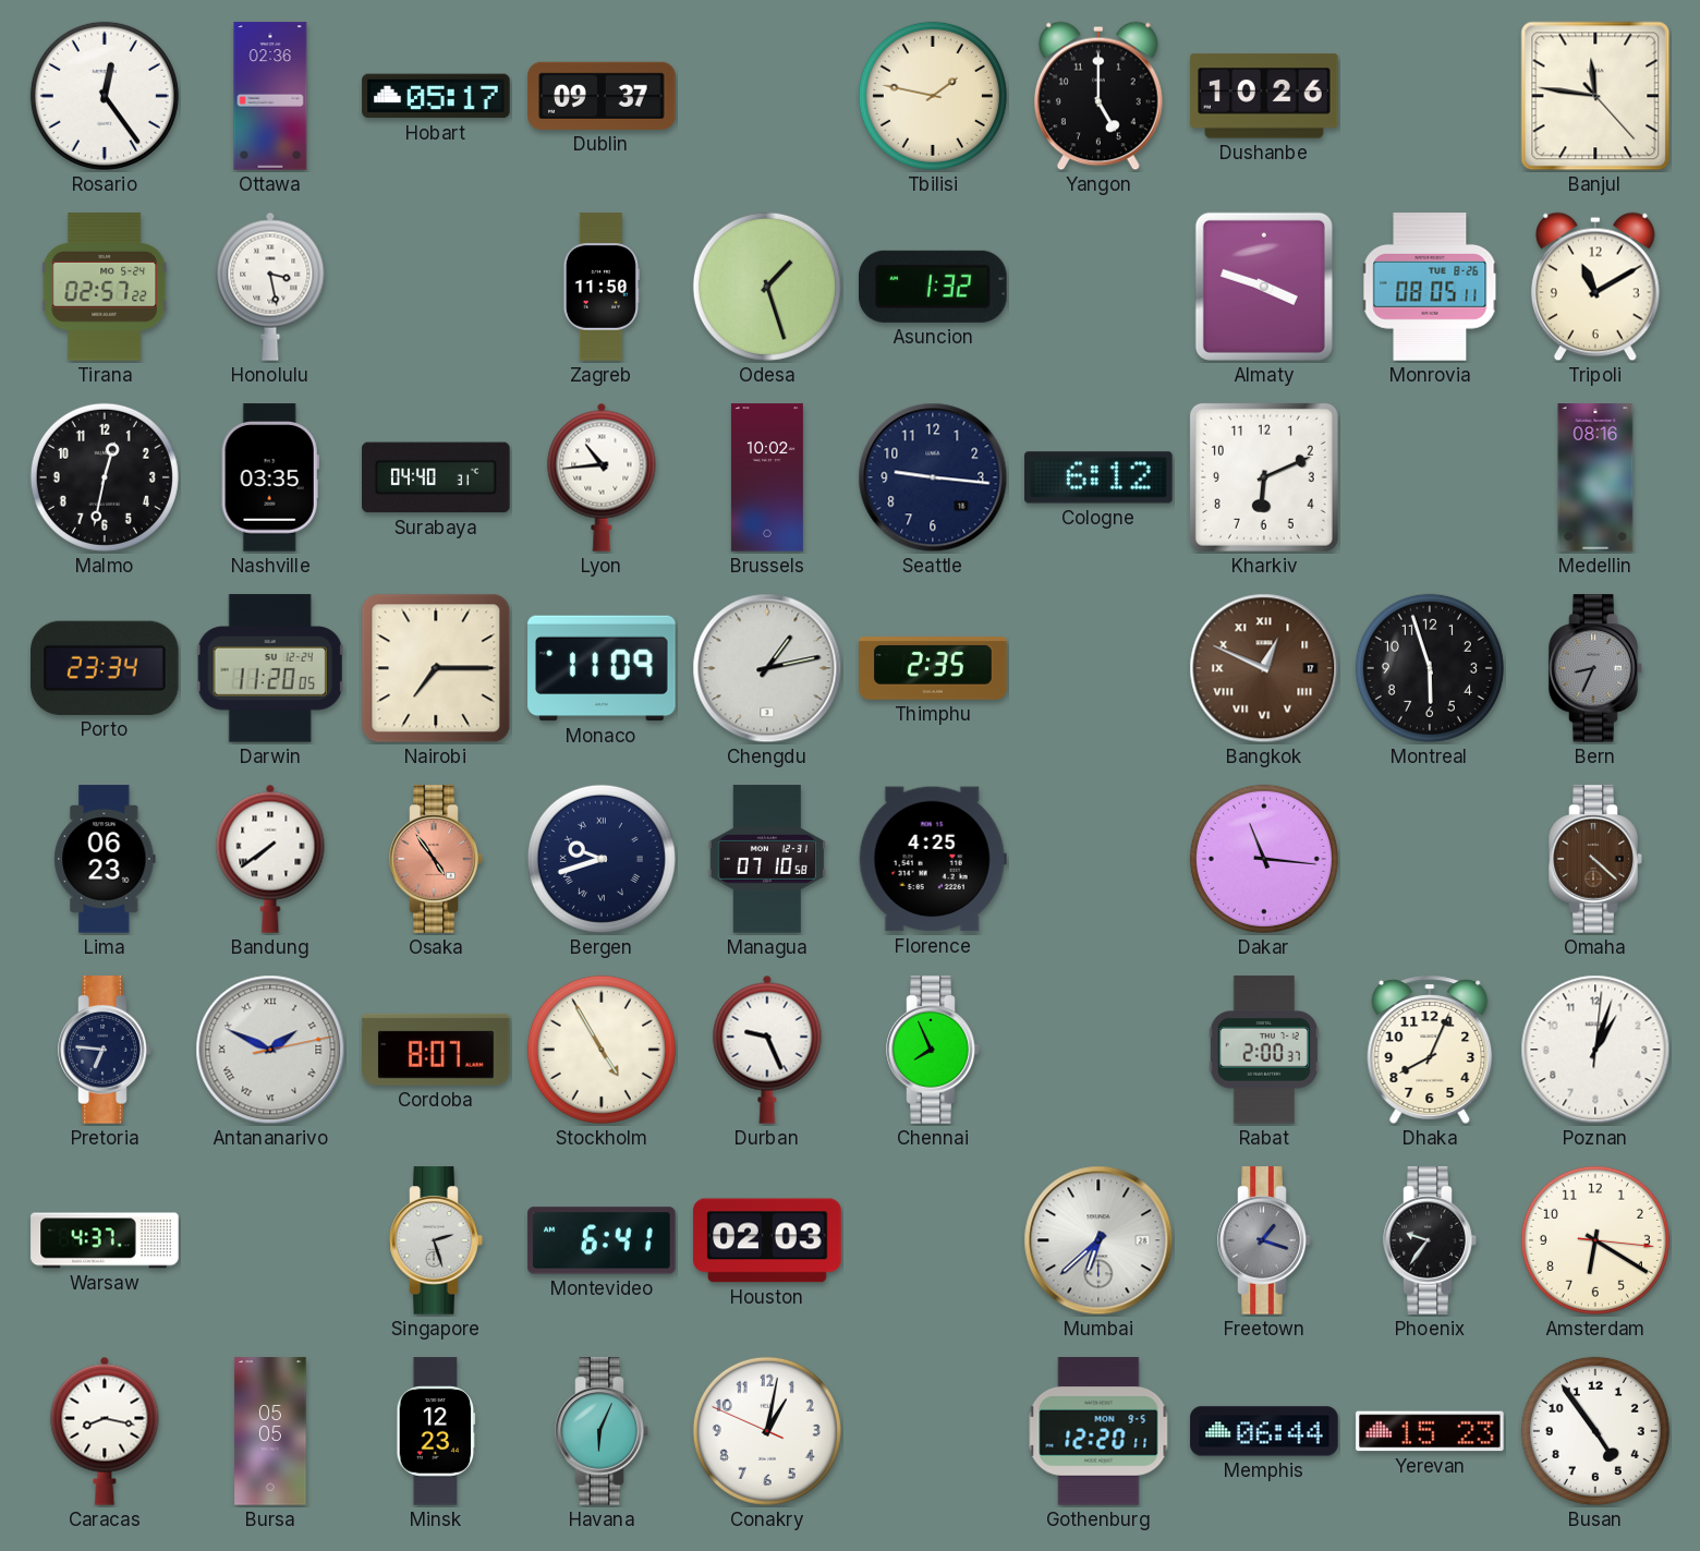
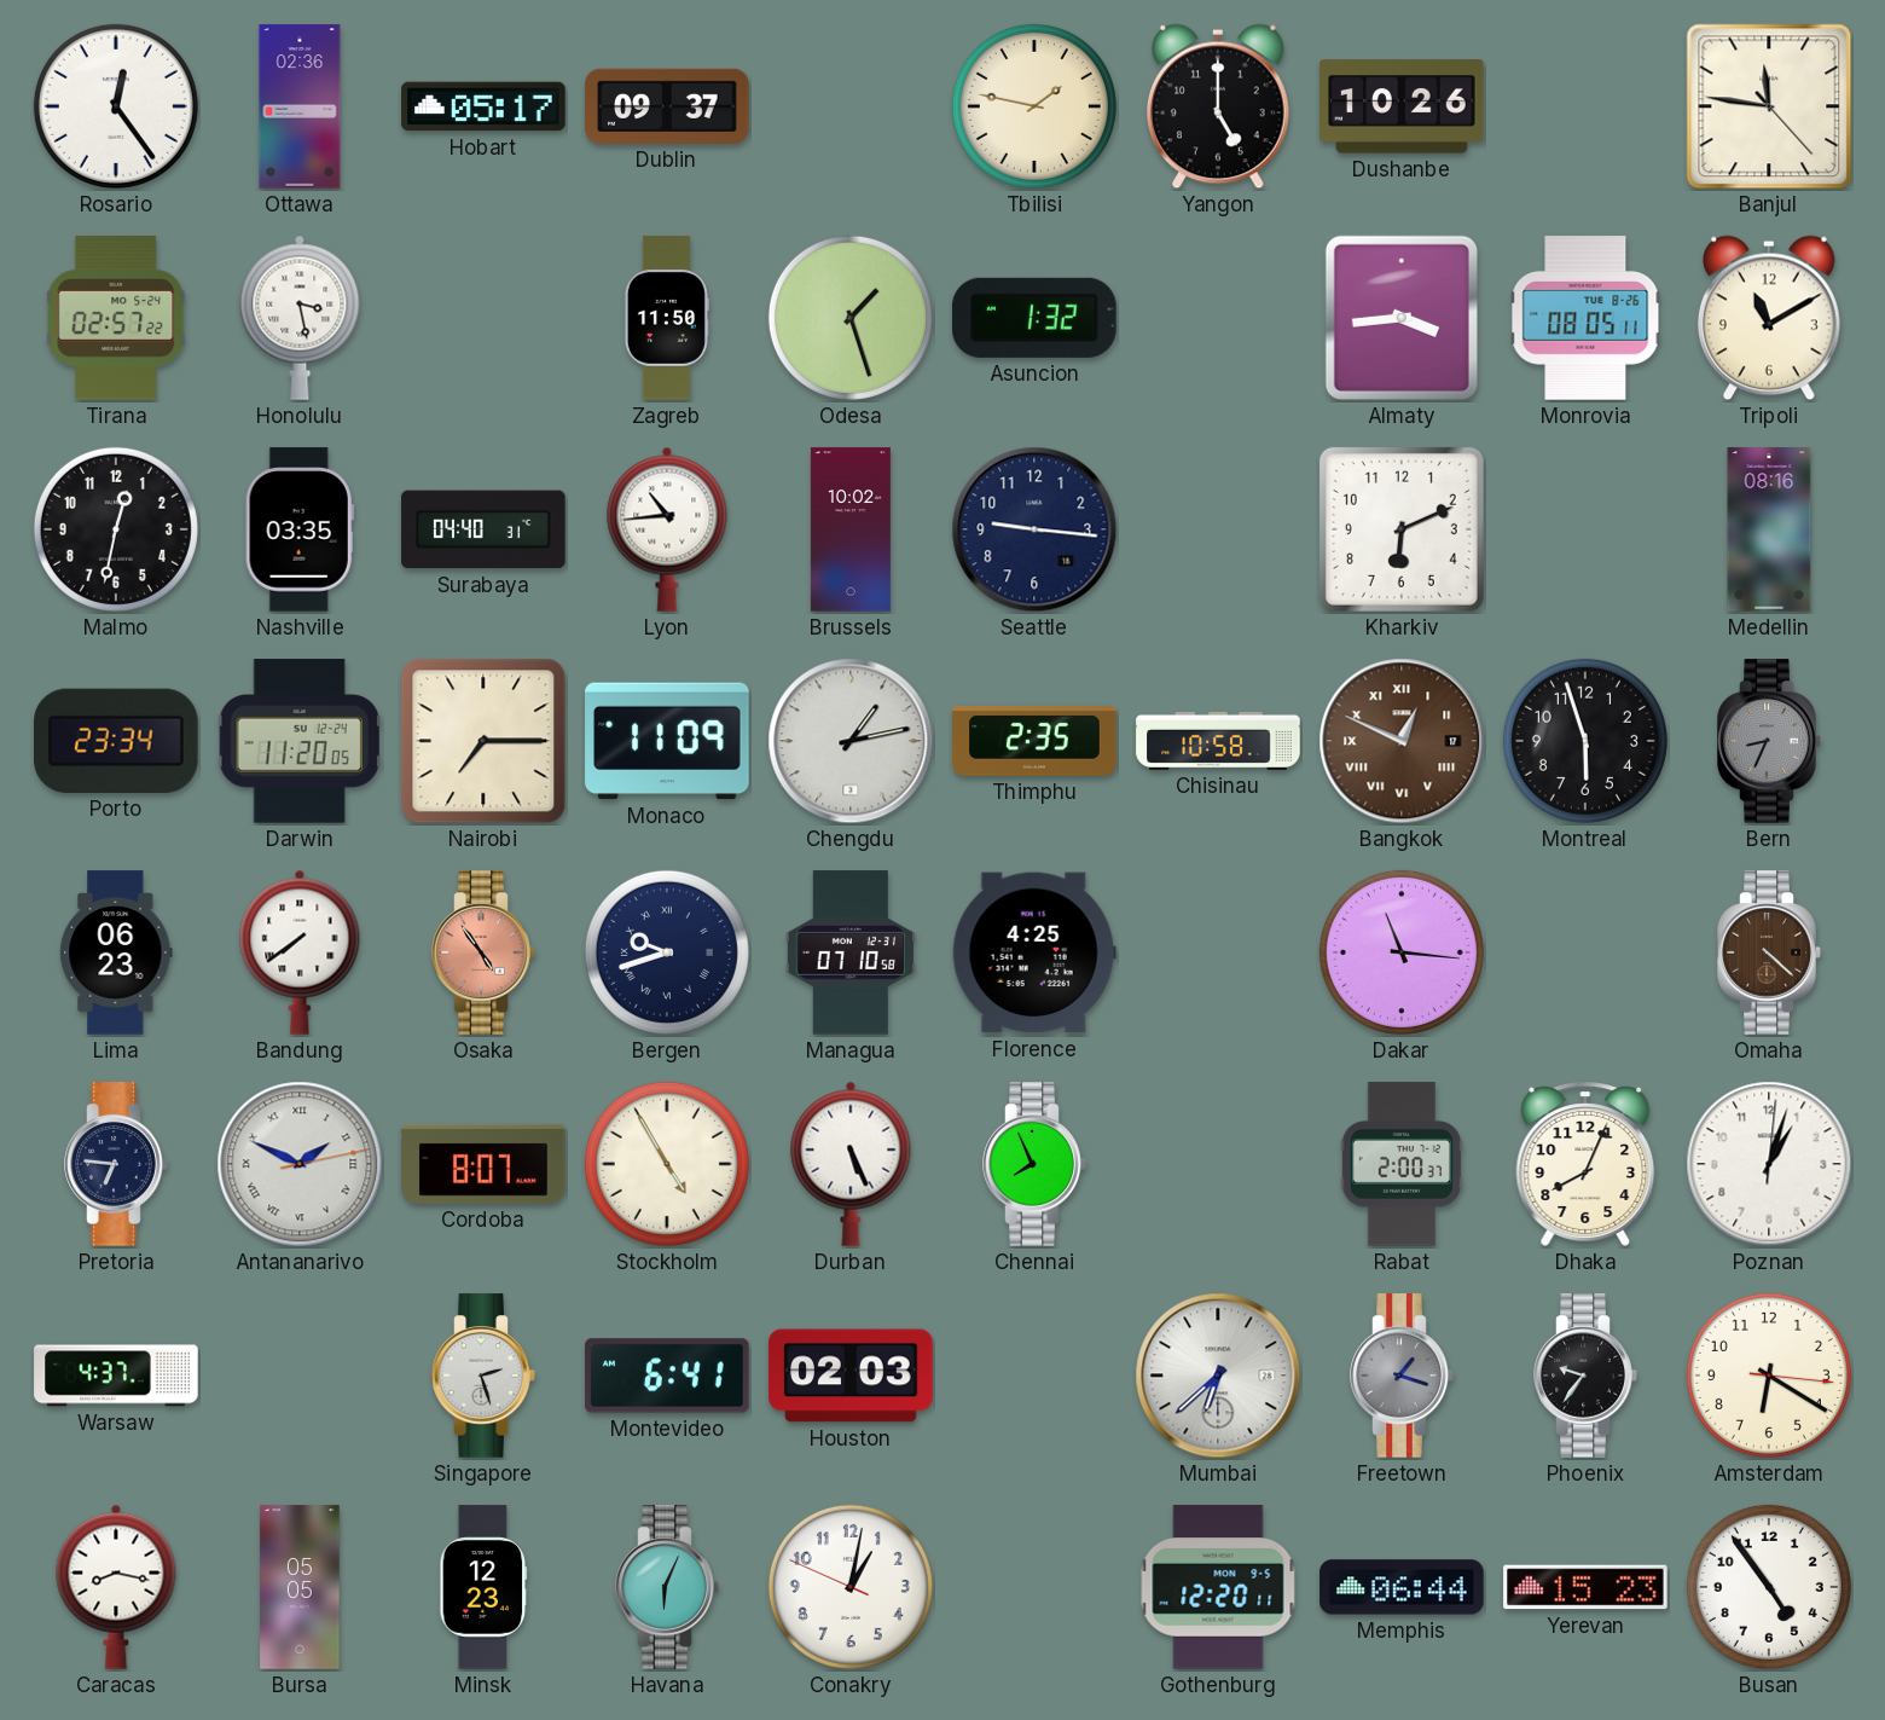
Almaty: 3:48 -> 3:44 (1402, 318)
Cologne: 6:12 -> none (1098, 477)
Chisinau: none -> 10:58 (1218, 741)
Durban: 9:26 -> 5:26 (851, 1164)
